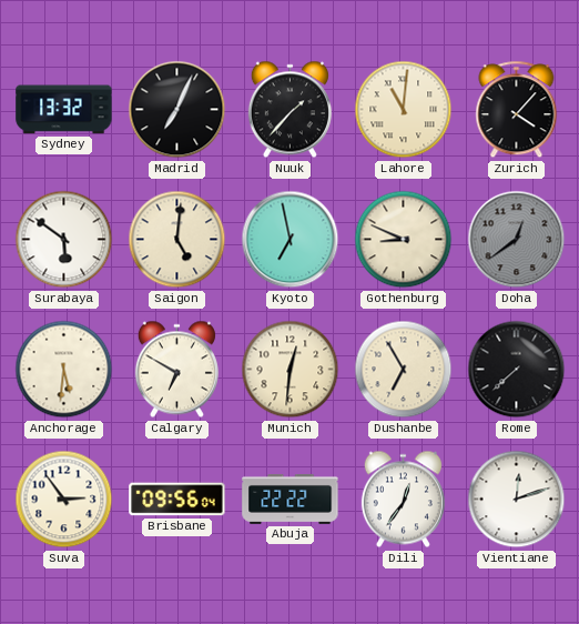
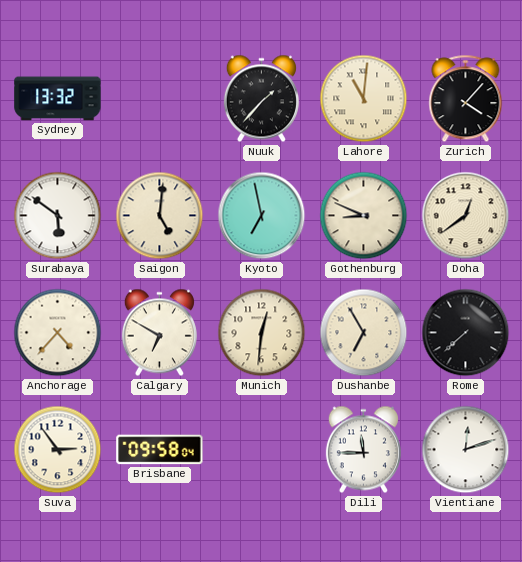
Madrid: 7:04 -> none (177, 110)
Doha dial: grey -> cream (466, 216)
Anchorage: 5:31 -> 4:37 (58, 333)
Brisbane: 09:56 -> 09:58 (160, 450)
Abuja: 22:22 -> none (291, 499)
Dili: 12:36 -> 11:45 (363, 450)
